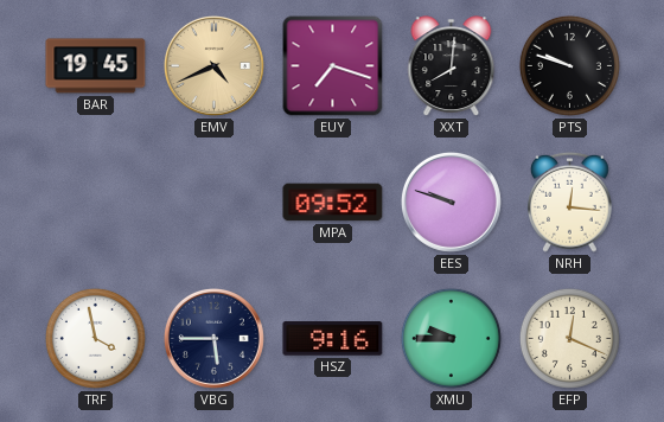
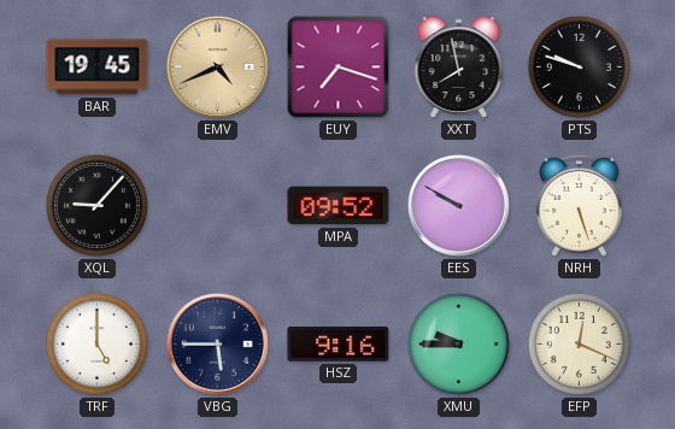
XXT: 8:01 -> 7:58 (459, 67)
XQL: none -> 9:07 (96, 205)
EES: 9:48 -> 9:50 (458, 205)
NRH: 12:16 -> 5:27 (580, 205)
TRF: 3:58 -> 5:00 (96, 343)
